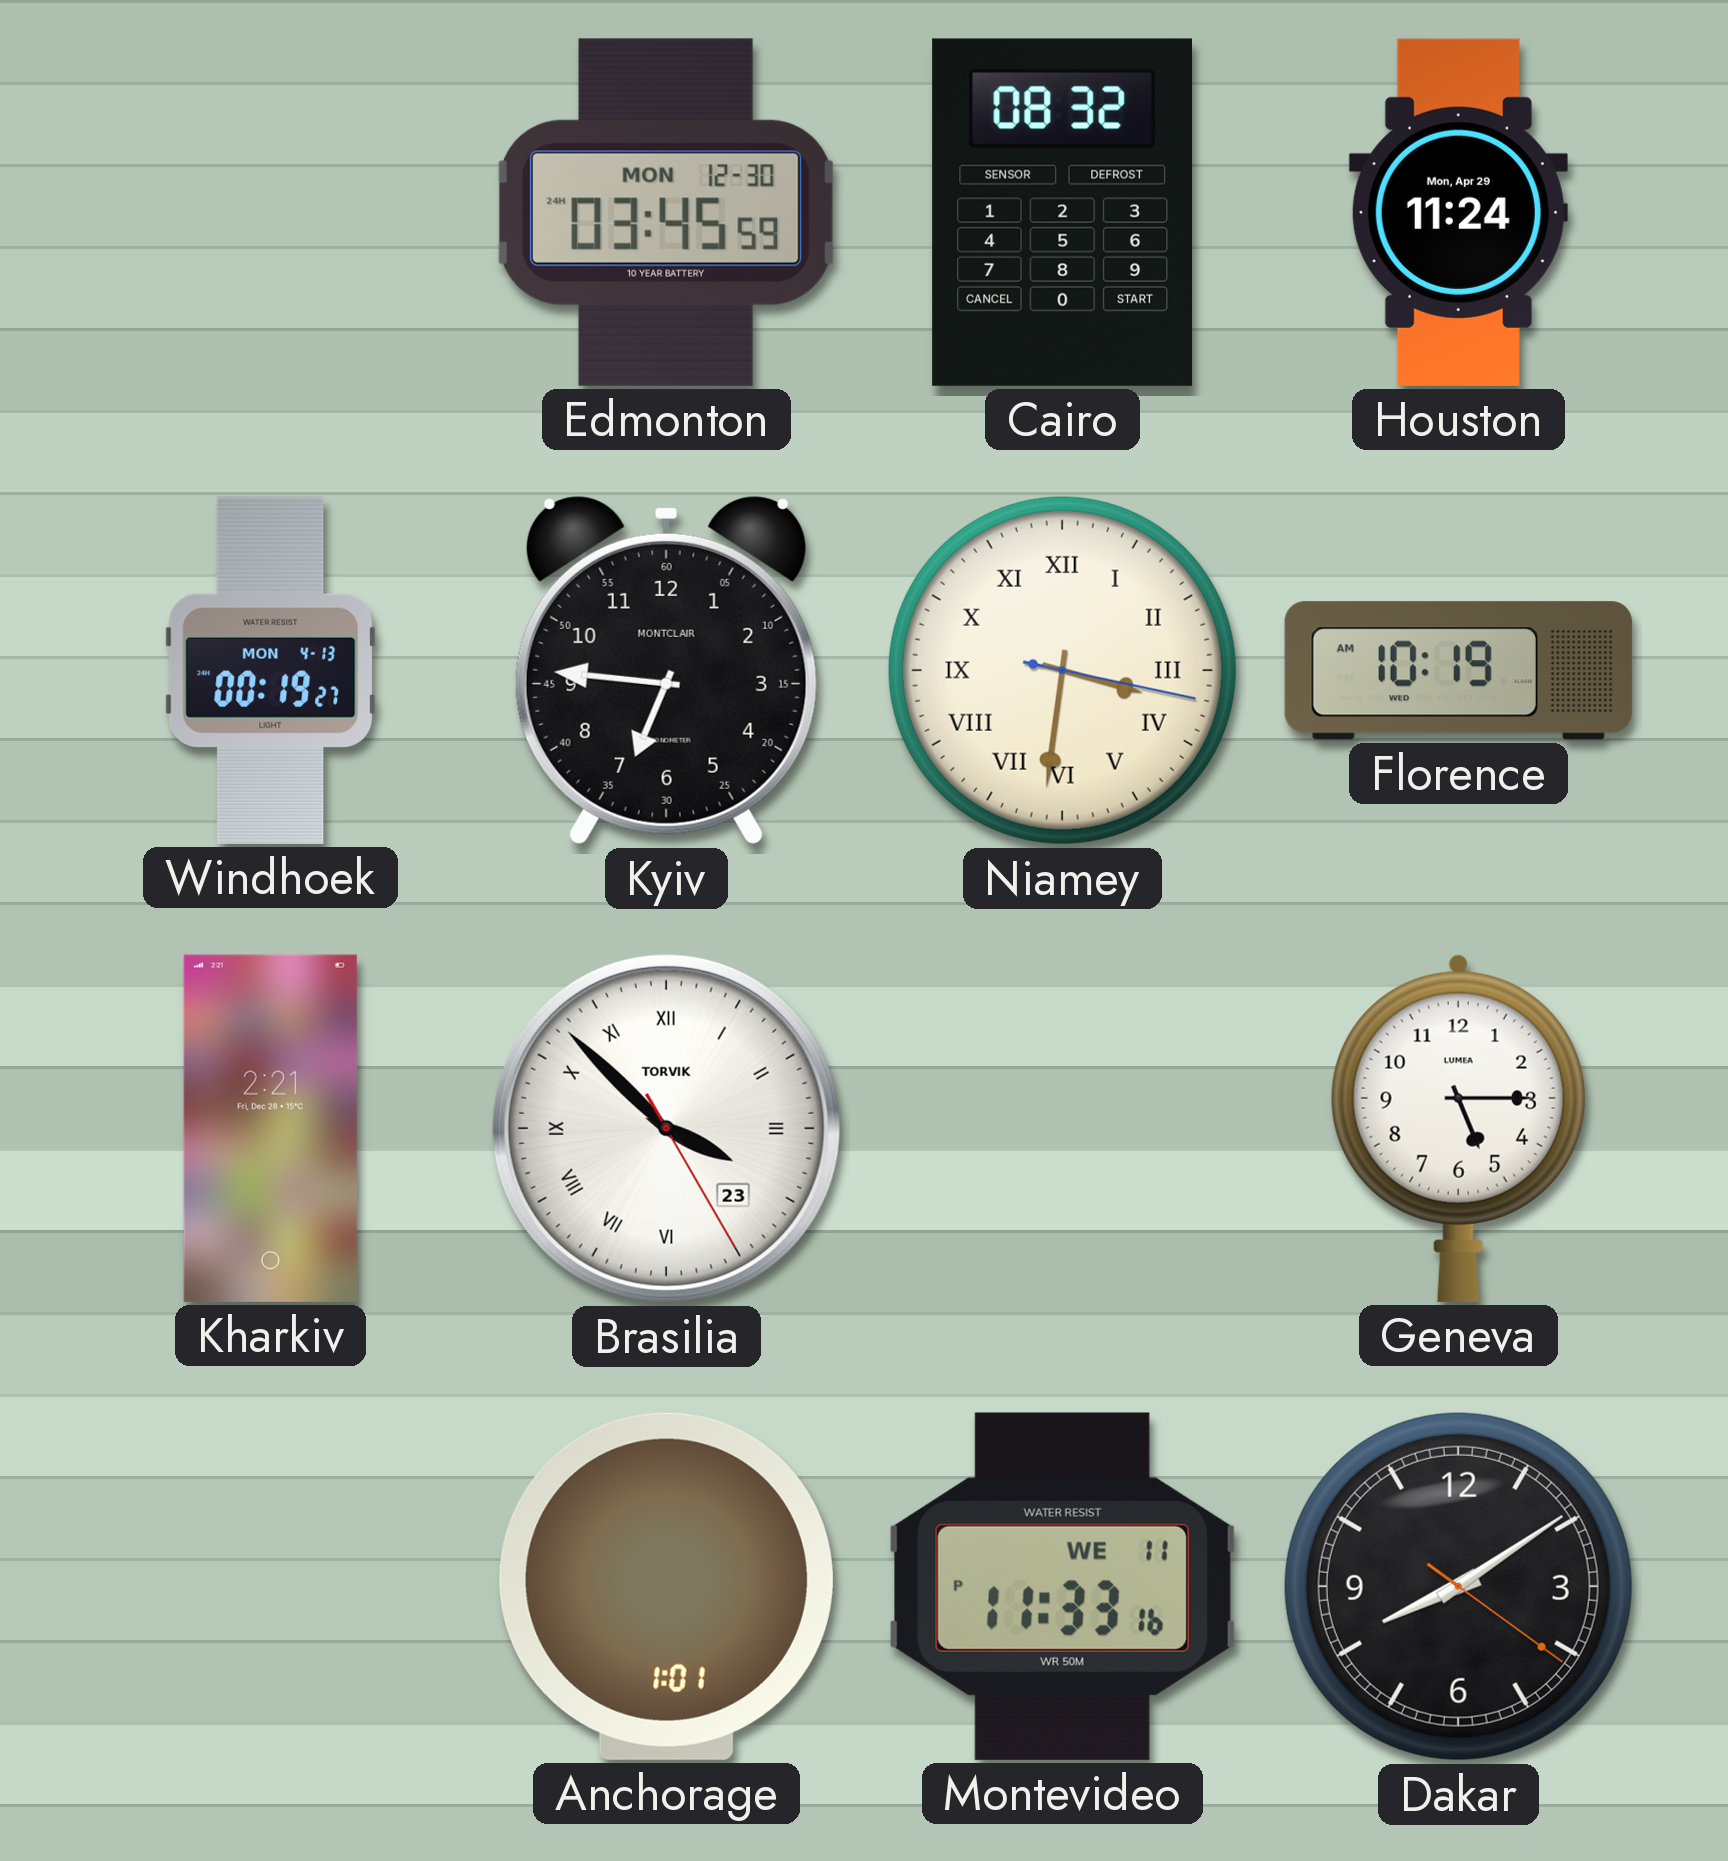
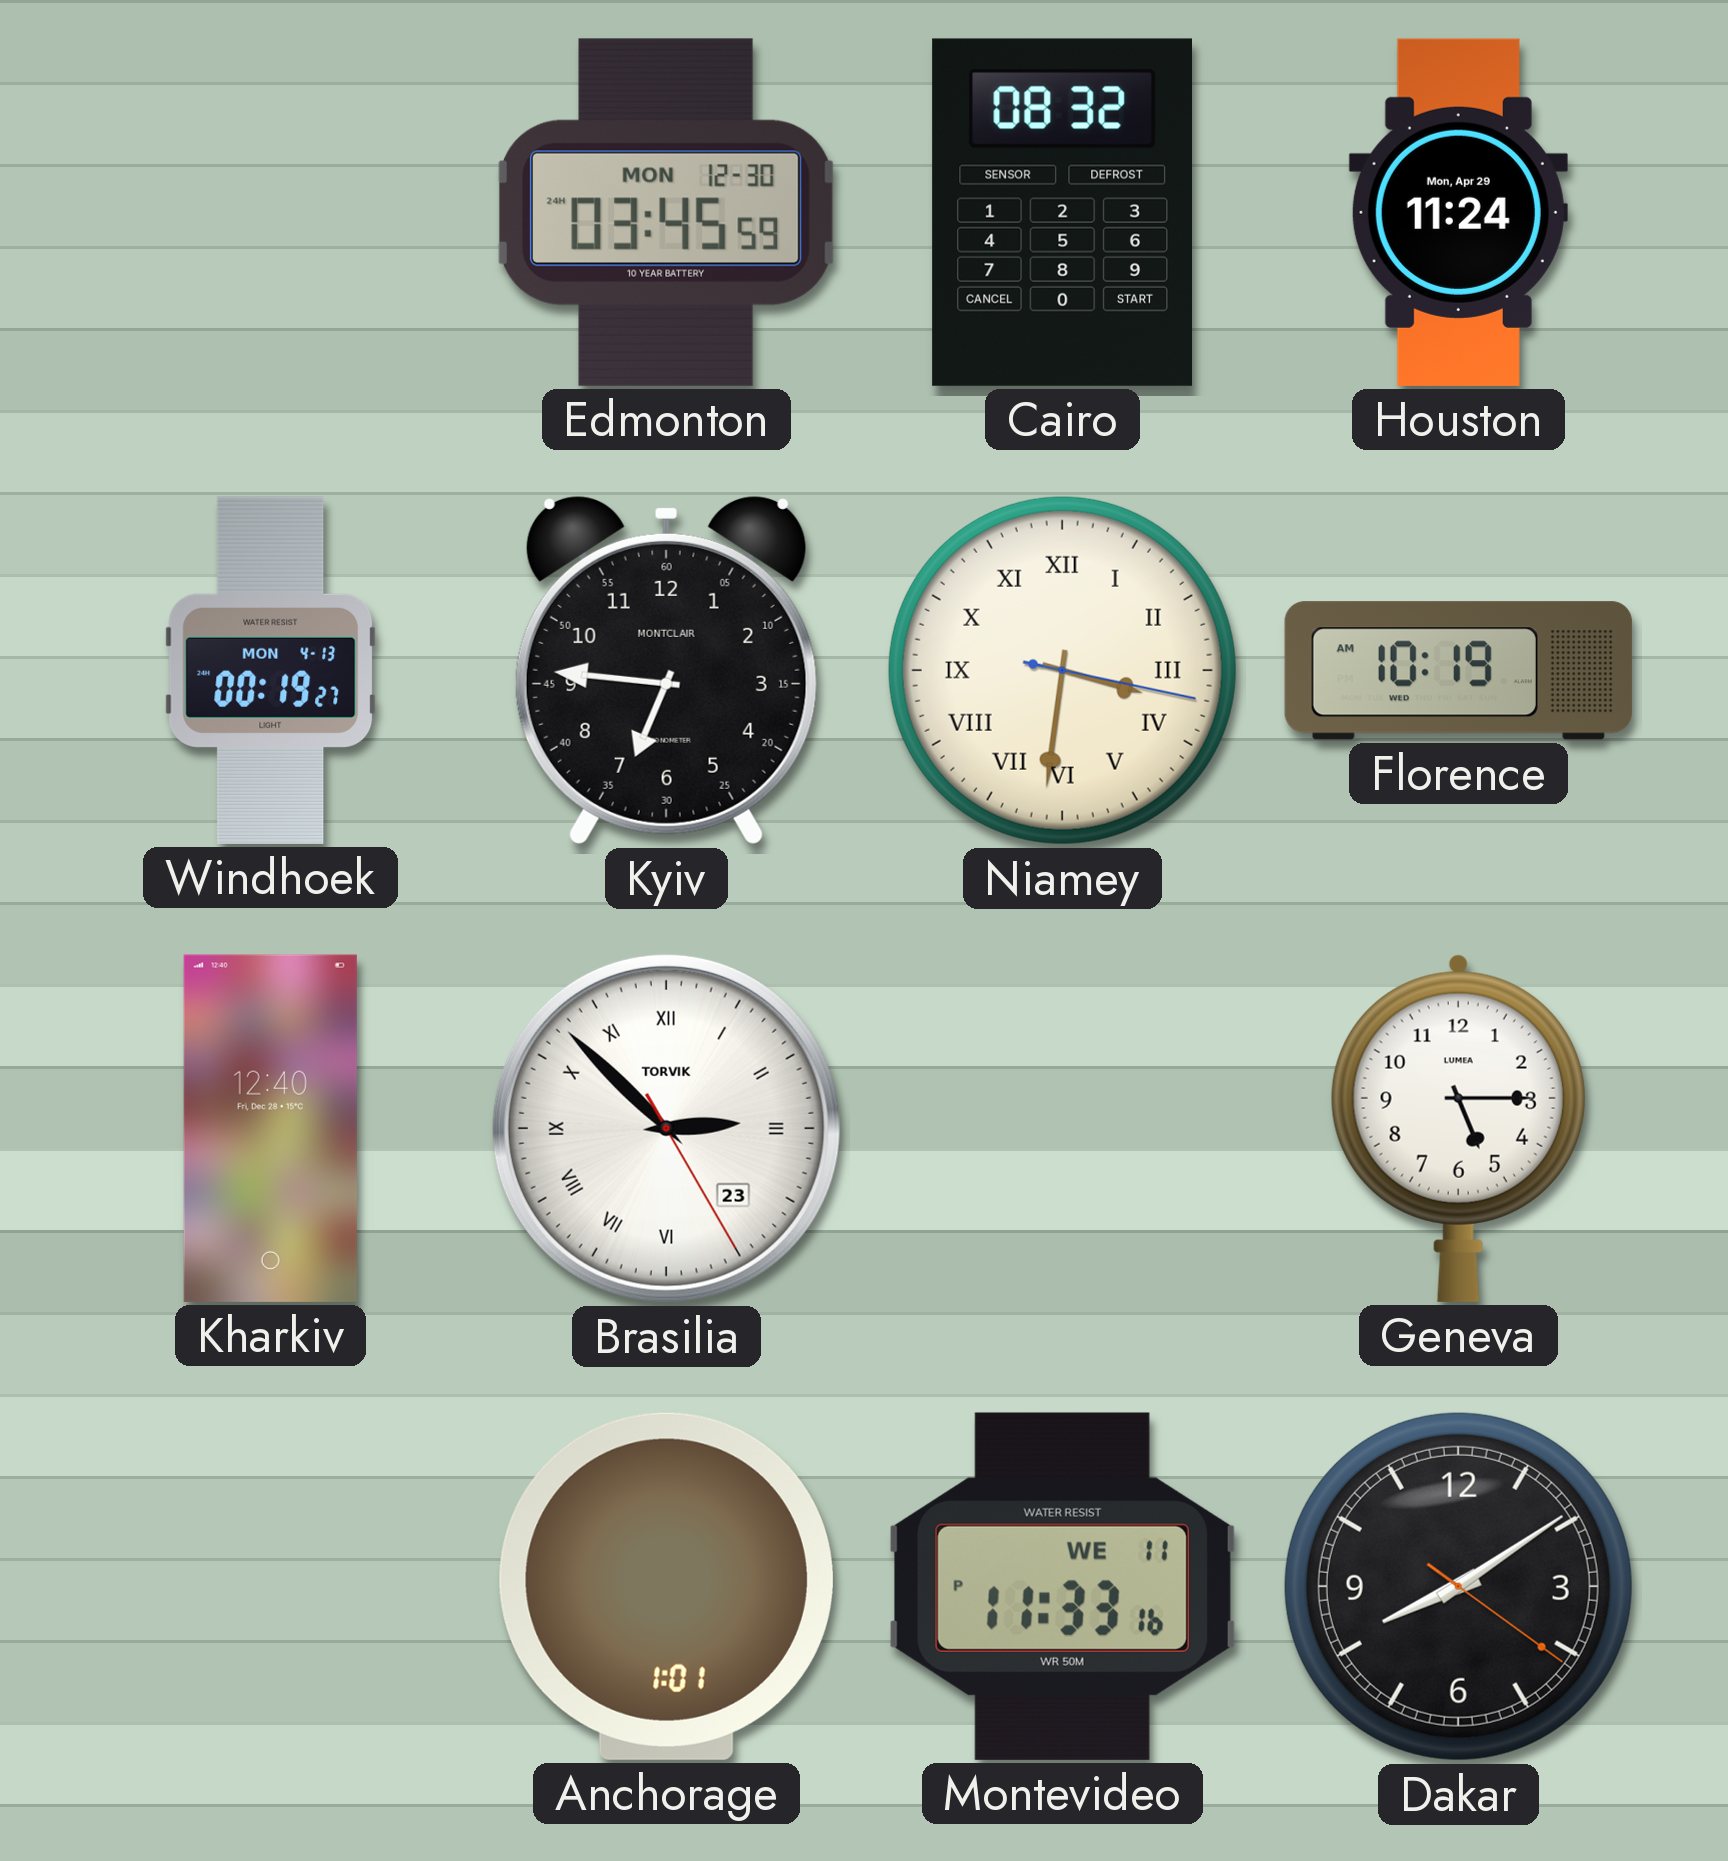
Kharkiv: 2:21 -> 12:40 (270, 1128)
Brasilia: 3:52 -> 2:52 (666, 1128)
